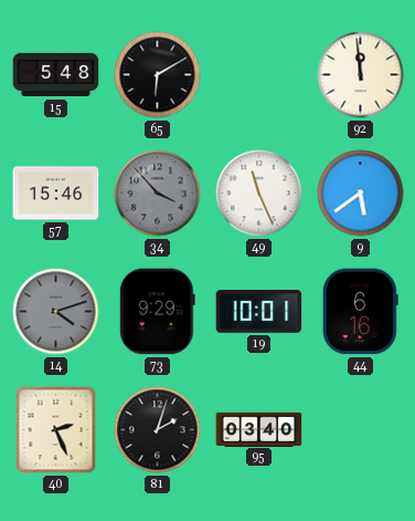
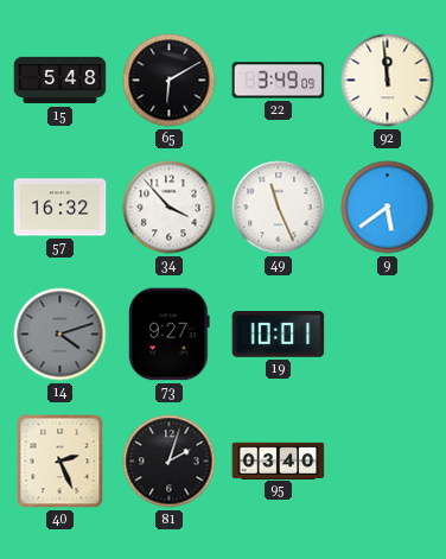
22: none -> 3:49 (279, 81)
57: 15:46 -> 16:32 (60, 208)
34 dial: grey -> white (170, 208)
73: 9:29 -> 9:27 (168, 335)
44: 6:16 -> none (360, 312)
